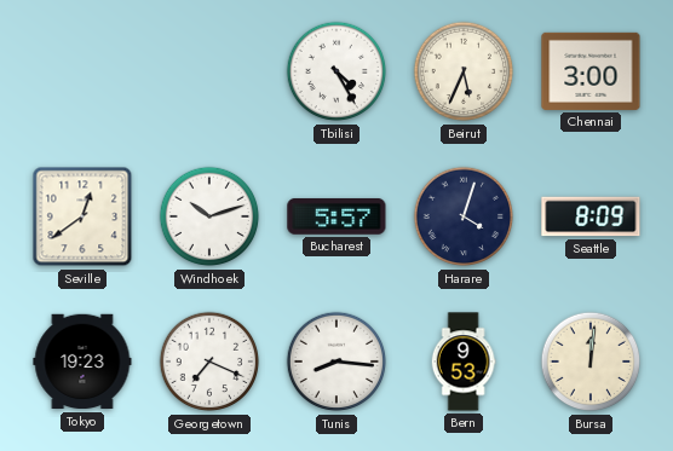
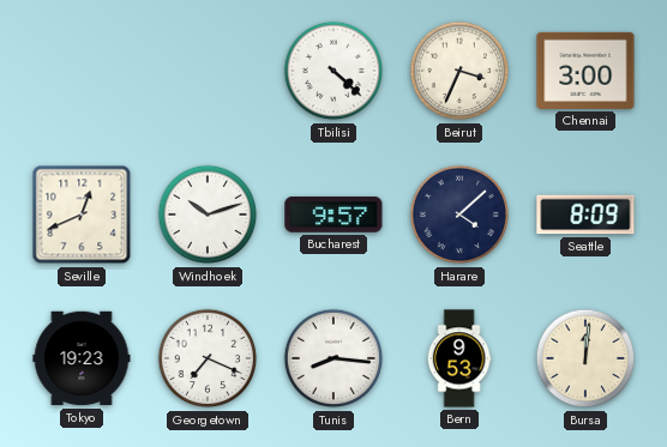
Tbilisi: 4:25 -> 4:22 (333, 71)
Beirut: 5:34 -> 3:34 (459, 71)
Seville: 12:39 -> 12:41 (82, 215)
Bucharest: 5:57 -> 9:57 (333, 215)
Harare: 4:03 -> 4:08 (459, 215)
